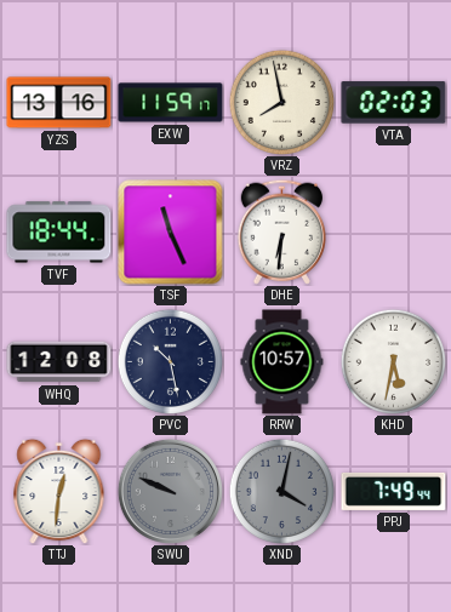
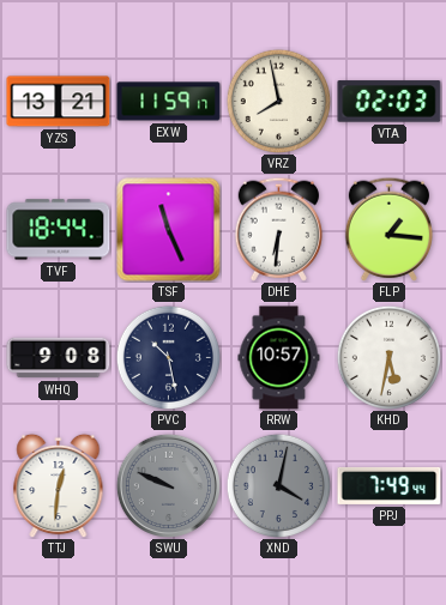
YZS: 13:16 -> 13:21 (59, 102)
FLP: none -> 1:16 (388, 229)
WHQ: 12:08 -> 9:08 (59, 358)
